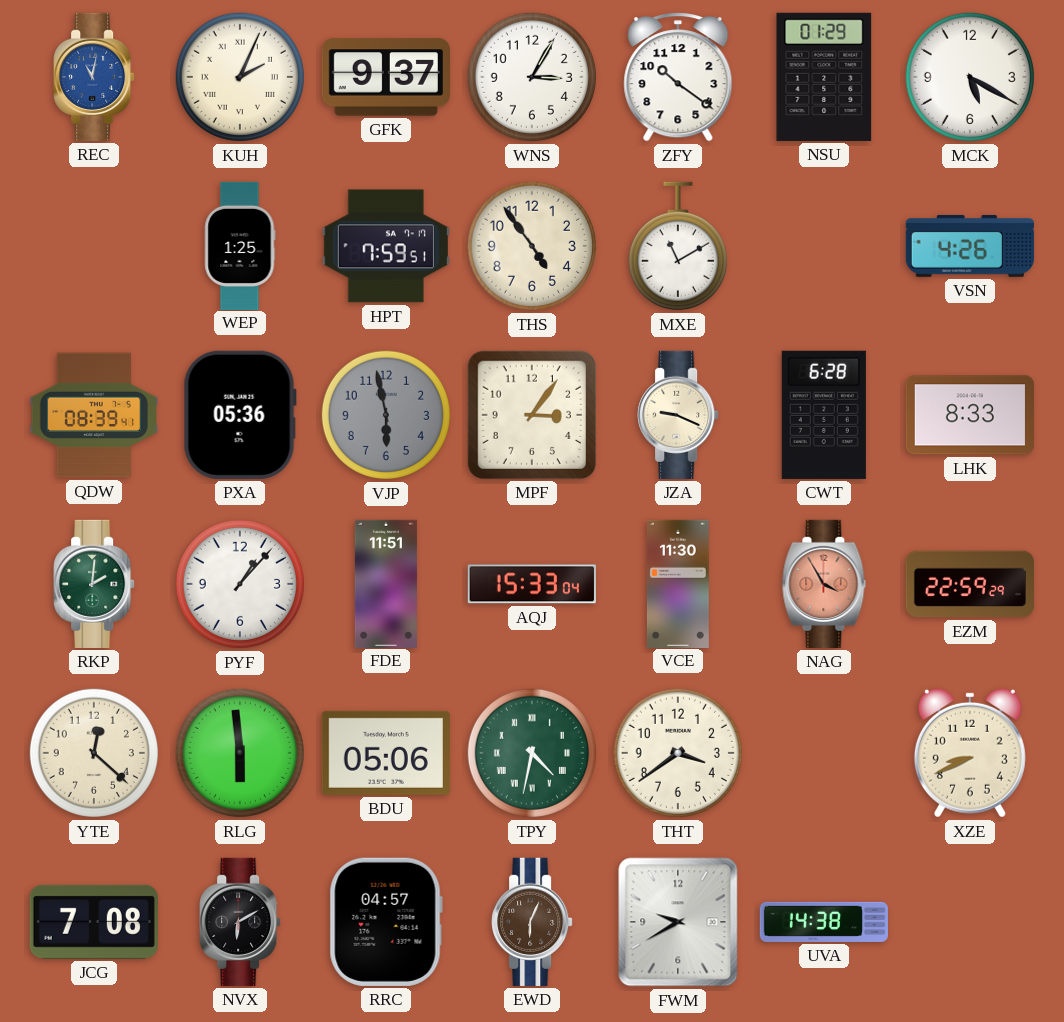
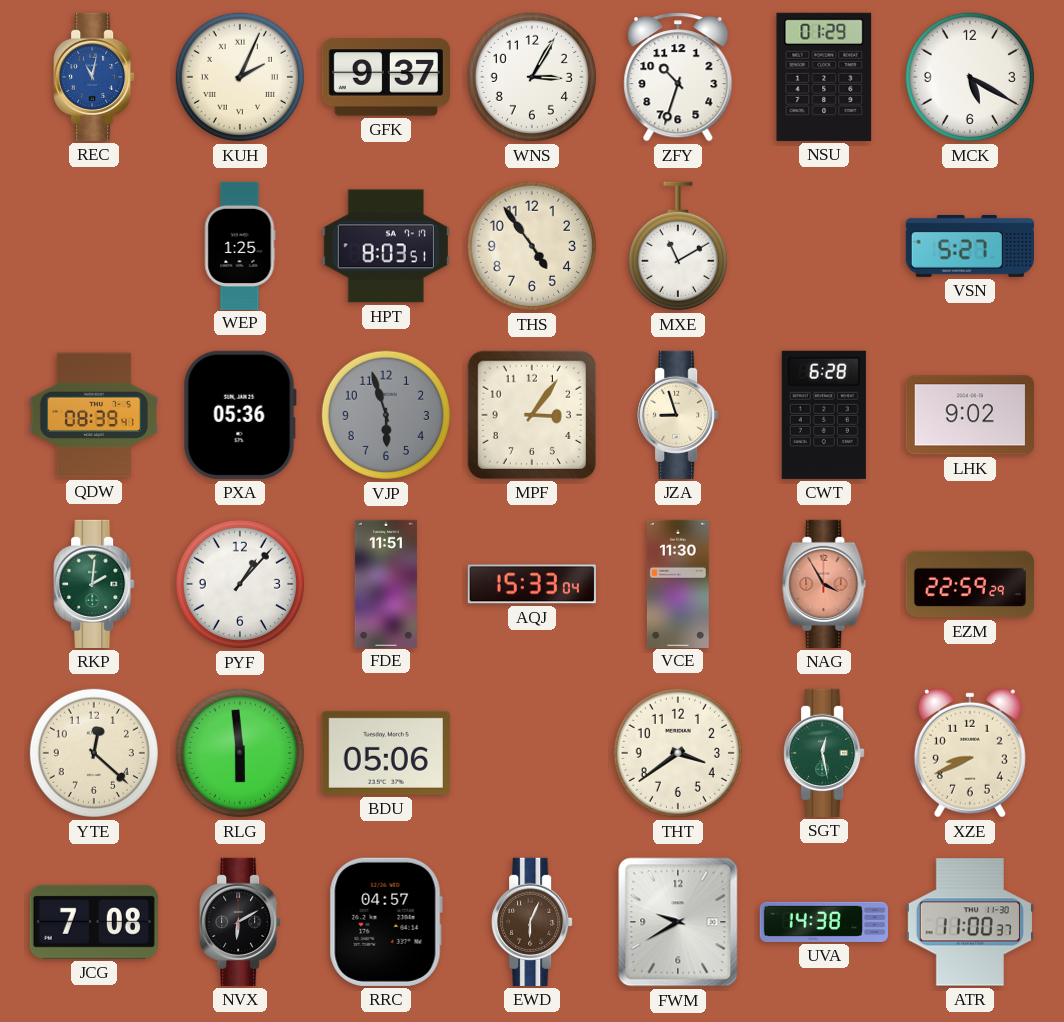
ZFY: 10:21 -> 10:33 (678, 77)
HPT: 7:59 -> 8:03 (386, 246)
VSN: 4:26 -> 5:27 (970, 246)
VJP: 5:58 -> 5:57 (386, 415)
JZA: 9:19 -> 8:57 (678, 415)
LHK: 8:33 -> 9:02 (970, 415)
TPY: 4:32 -> none (532, 753)
SGT: none -> 12:28 (824, 753)
ATR: none -> 11:00 (970, 922)
